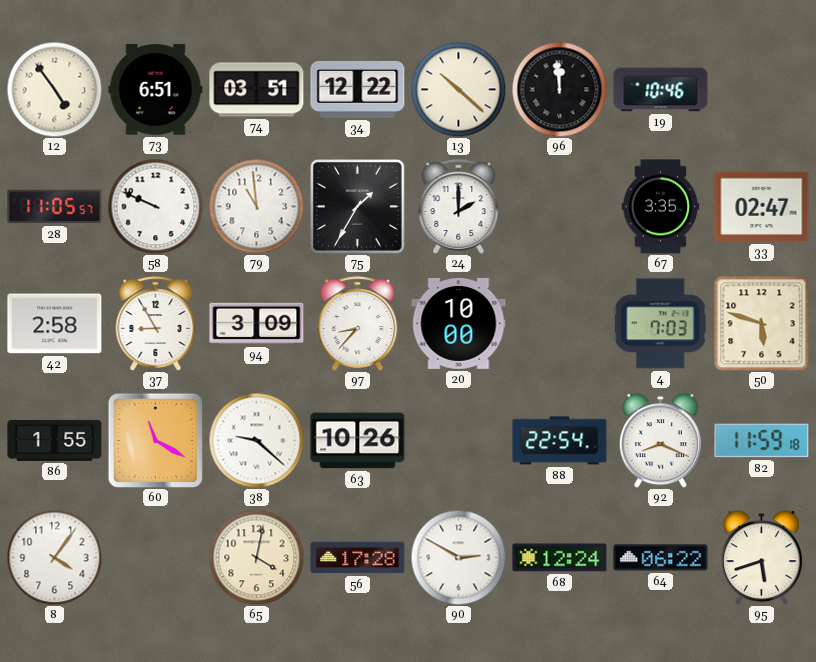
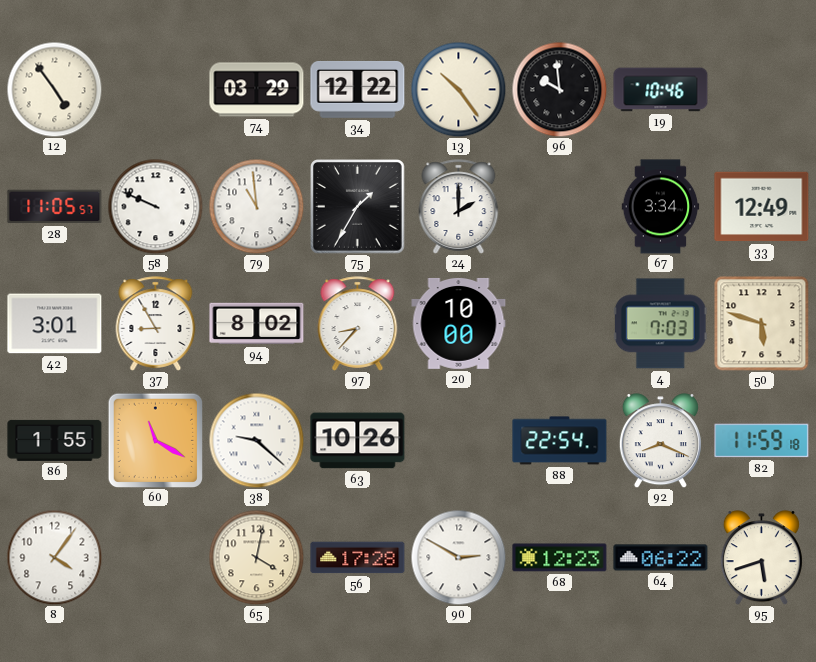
73: 6:51 -> none (156, 90)
74: 03:51 -> 03:29 (257, 90)
13: 10:22 -> 10:24 (458, 89)
96: 11:59 -> 9:59 (559, 89)
67: 3:35 -> 3:34 (661, 207)
33: 02:47 -> 12:49 (762, 207)
42: 2:58 -> 3:01 (55, 324)
94: 3:09 -> 8:02 (257, 324)
68: 12:24 -> 12:23 (560, 558)
